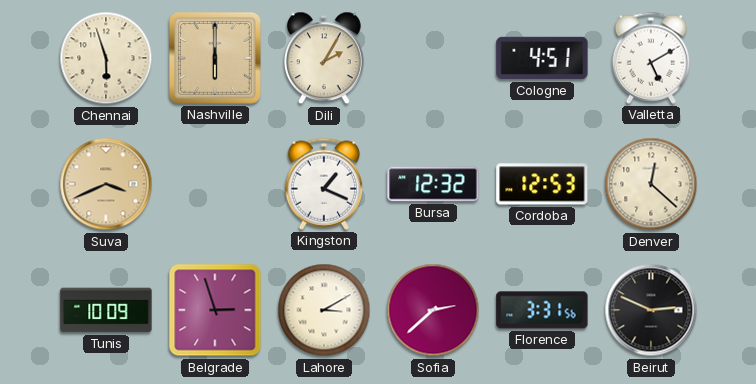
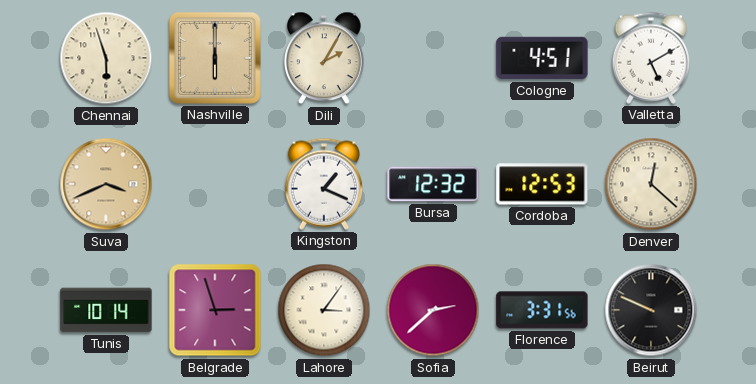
Tunis: 10:09 -> 10:14 (106, 310)
Lahore: 3:10 -> 3:06 (324, 310)
Beirut: 2:49 -> 9:49 (651, 310)
